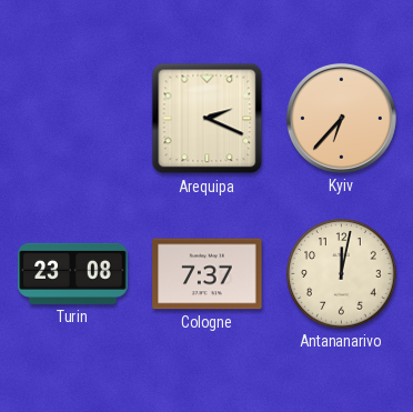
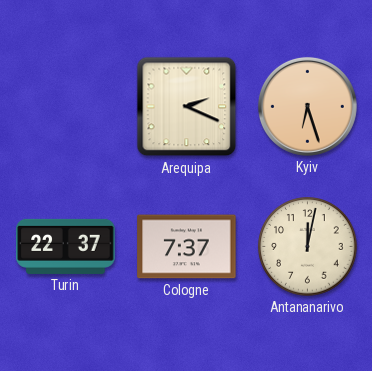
Kyiv: 6:37 -> 6:27 (307, 106)
Turin: 23:08 -> 22:37 (66, 246)
